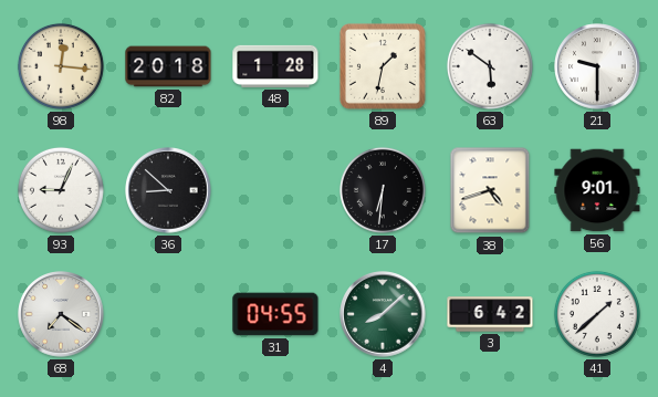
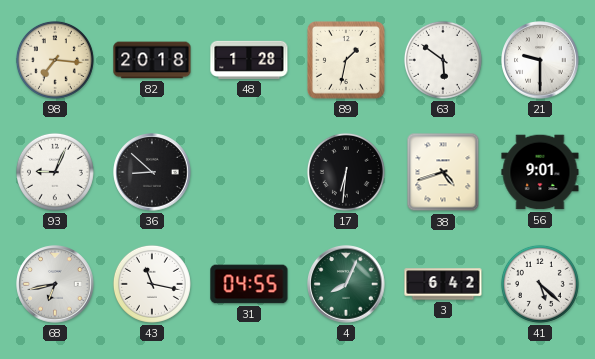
98: 12:16 -> 7:16 (55, 60)
68: 7:21 -> 6:43 (55, 284)
43: none -> 11:17 (152, 284)
4: 8:08 -> 8:04 (346, 284)
41: 1:38 -> 5:22 (540, 284)
